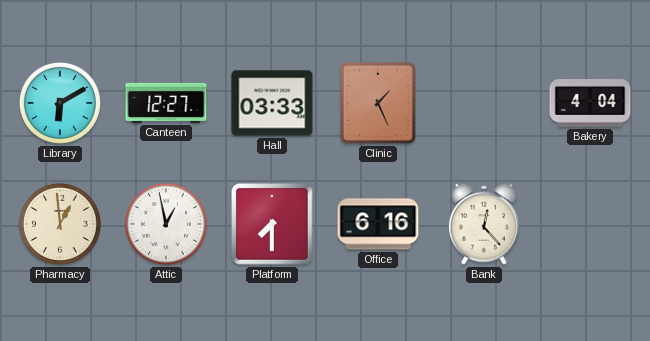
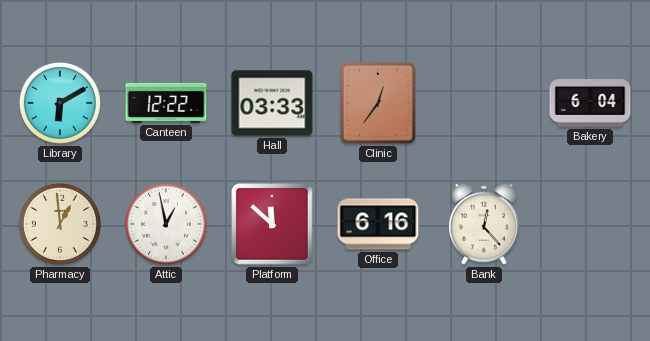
Canteen: 12:27 -> 12:22 (166, 103)
Clinic: 1:26 -> 12:36 (378, 103)
Bakery: 4:04 -> 6:04 (590, 103)
Platform: 7:30 -> 11:52 (272, 224)
